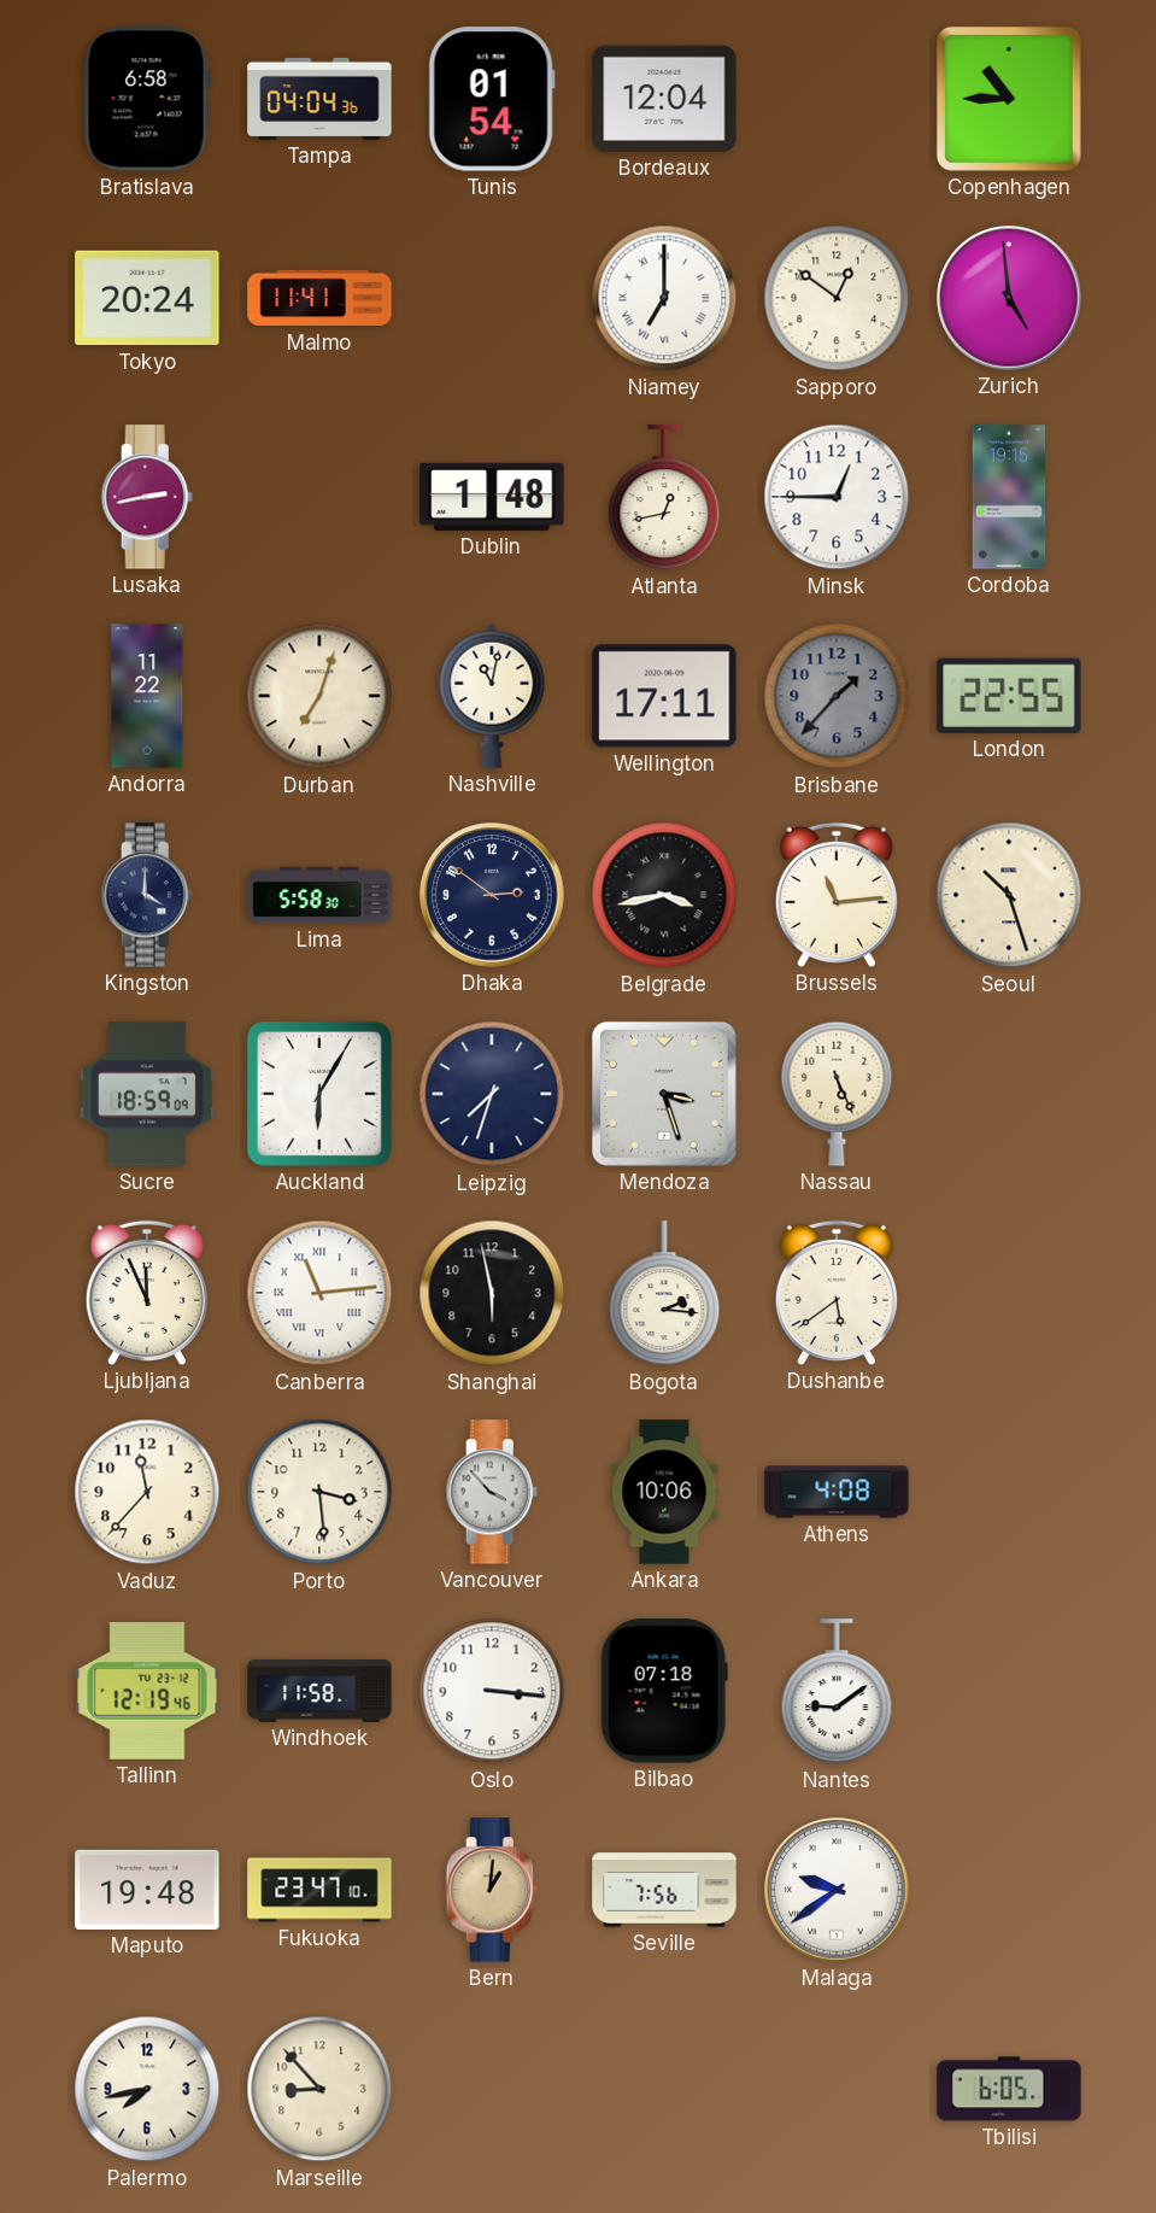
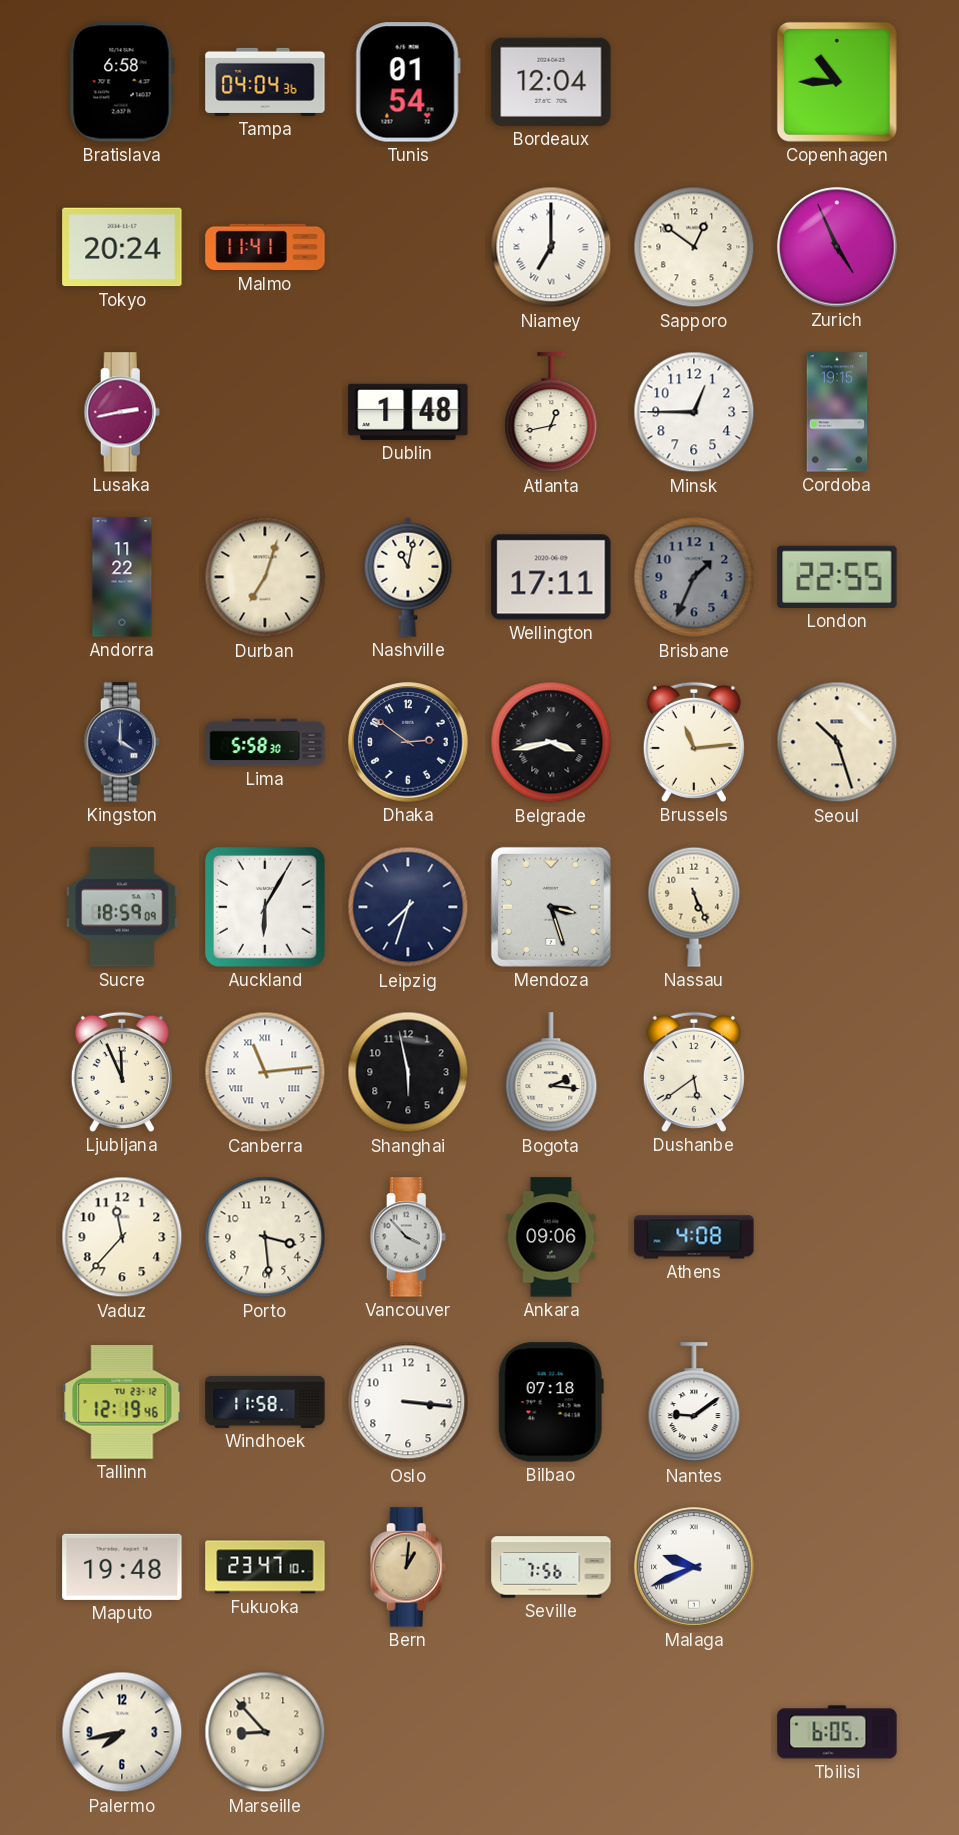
Zurich: 4:59 -> 4:56 (837, 247)
Brisbane: 1:37 -> 1:34 (694, 577)
Ankara: 10:06 -> 09:06 (551, 1237)
Malaga: 9:39 -> 9:41 (694, 1567)
